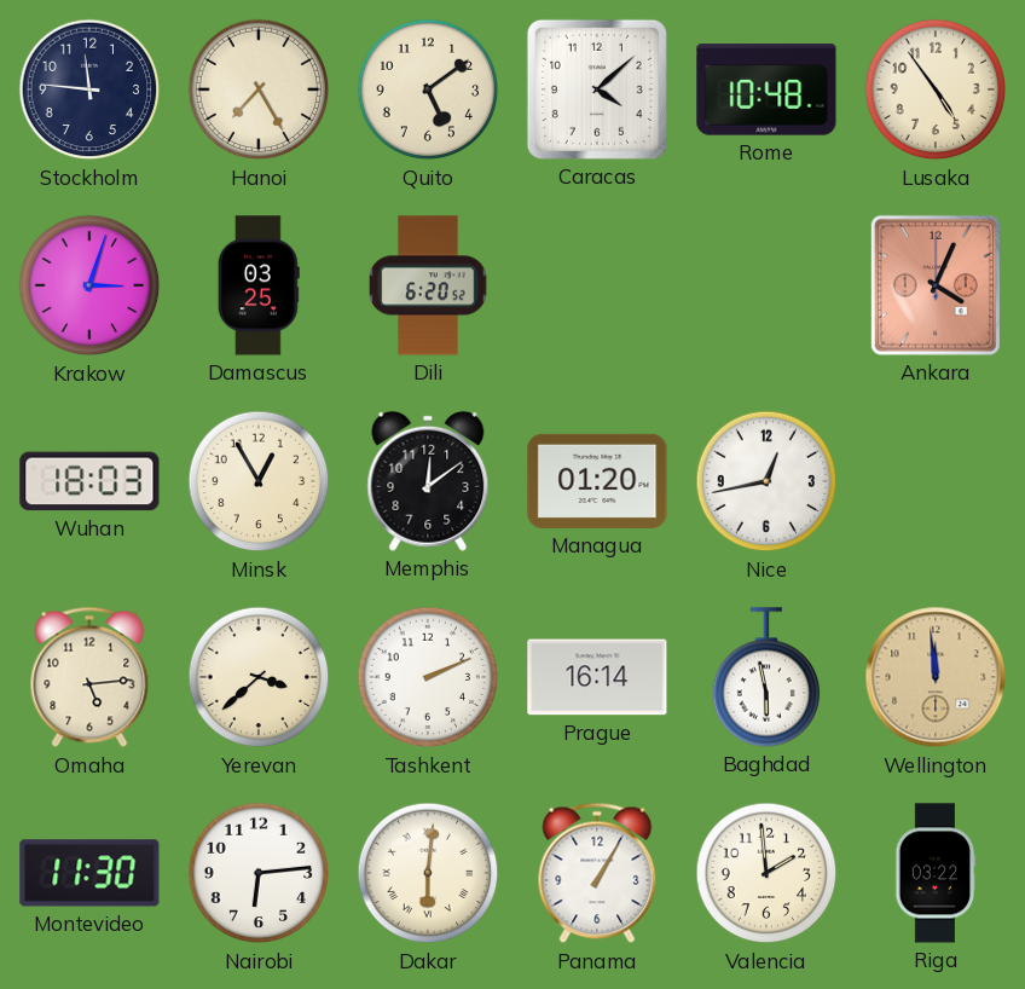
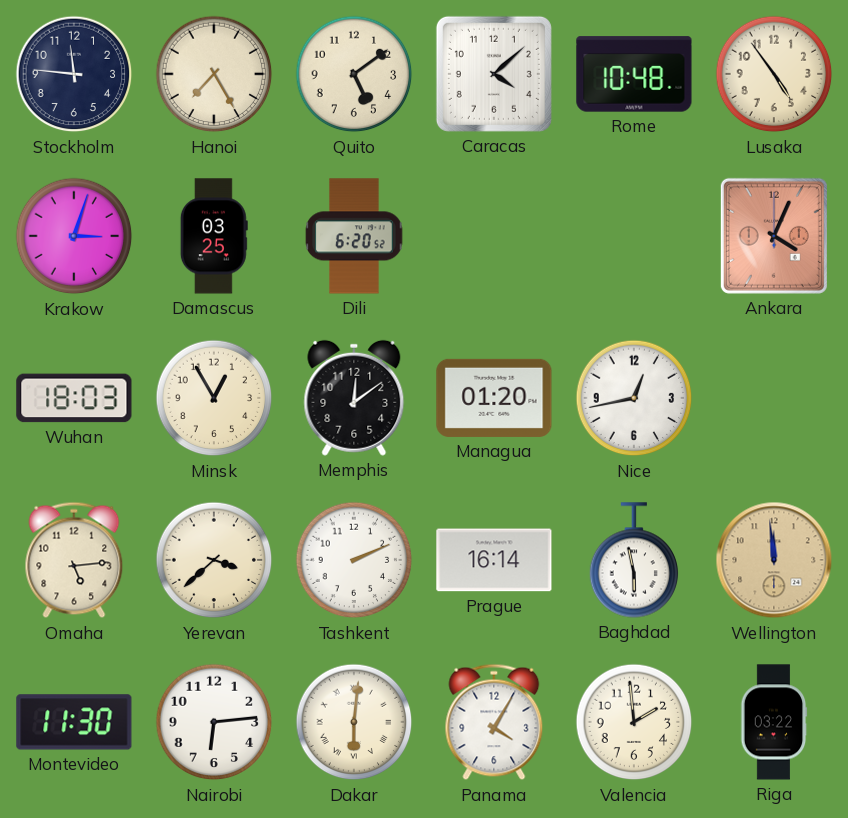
Panama: 1:05 -> 4:05 (494, 722)
